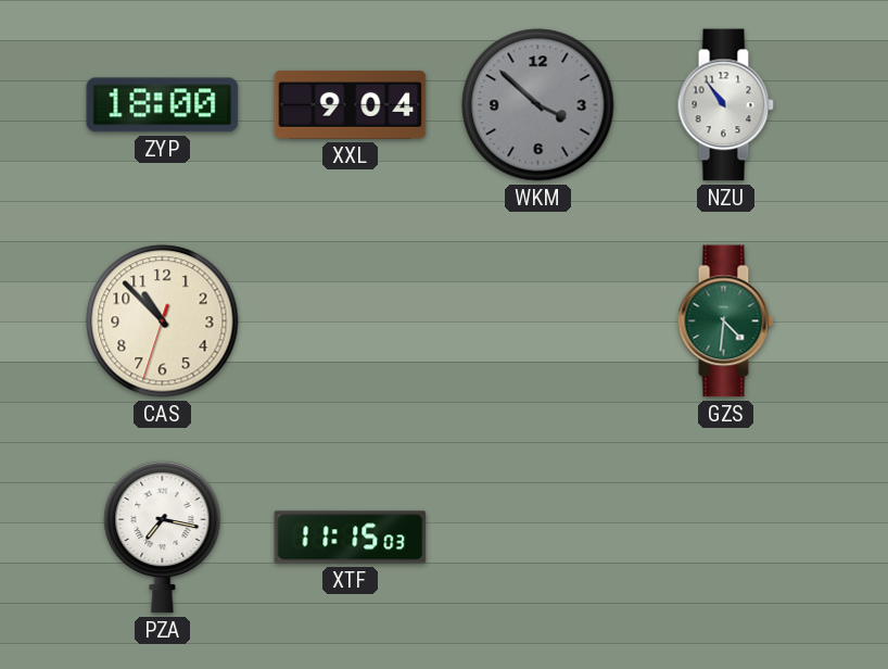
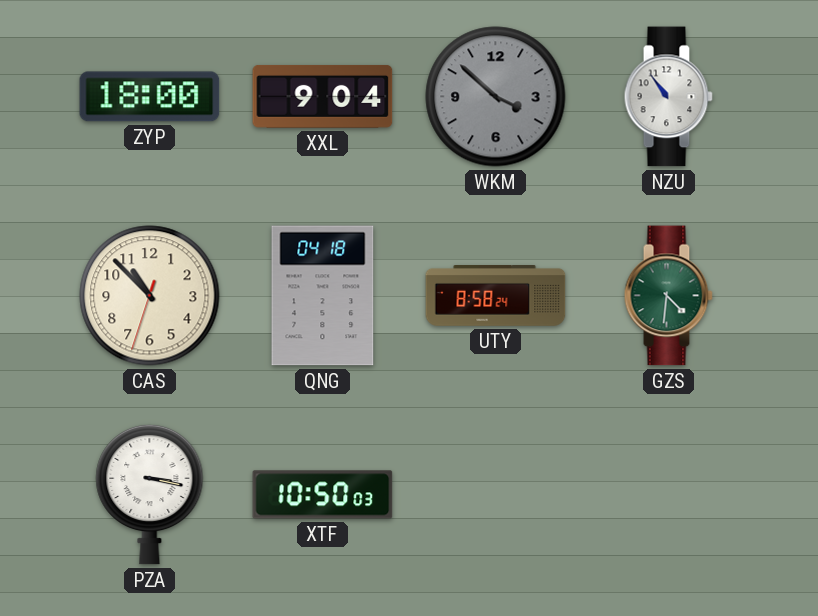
QNG: none -> 04:18 (323, 296)
UTY: none -> 8:58 (496, 296)
PZA: 7:17 -> 3:17 (150, 494)
XTF: 11:15 -> 10:50 (323, 495)
